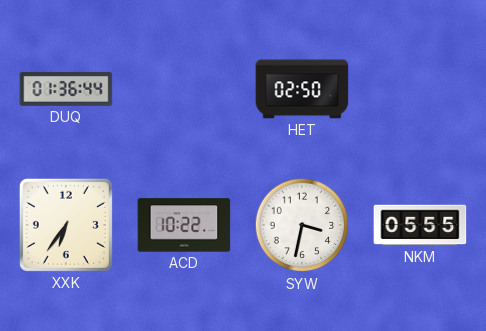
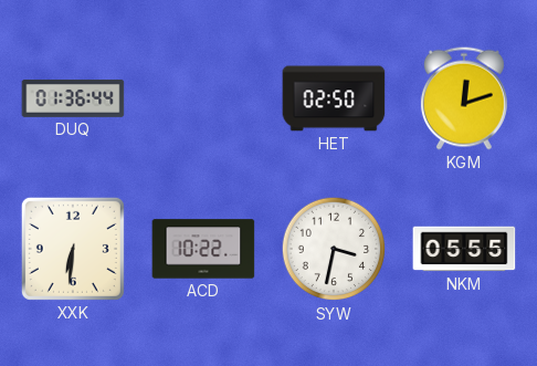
KGM: none -> 12:12 (464, 98)
XXK: 6:36 -> 6:31 (73, 249)
